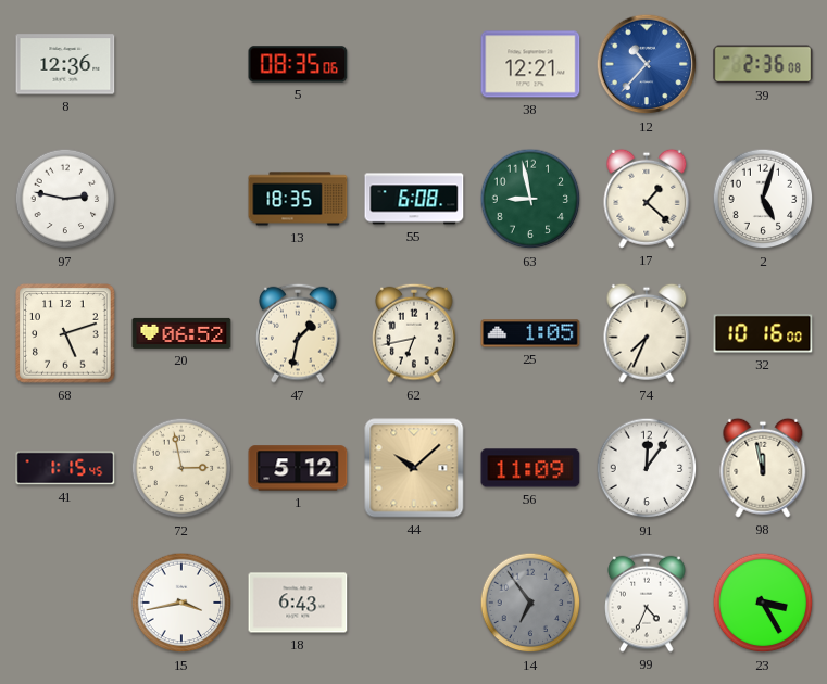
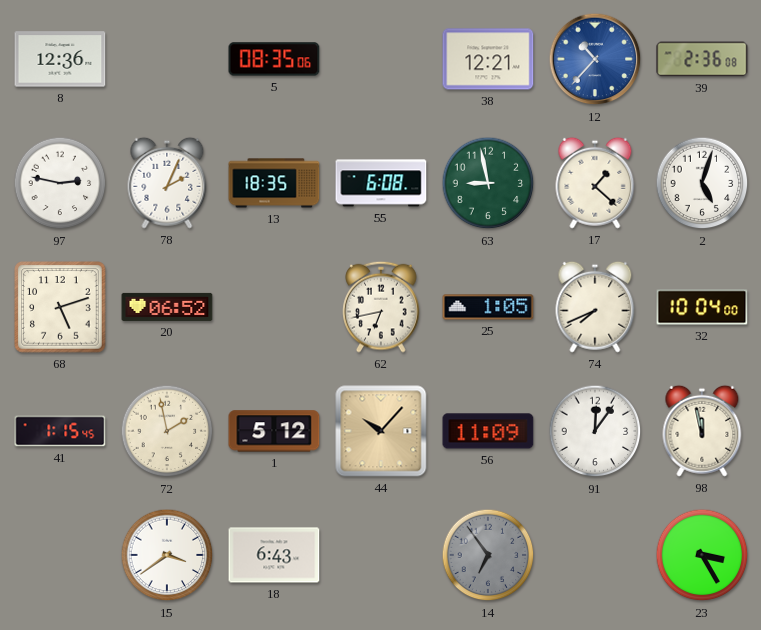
78: none -> 2:04 (167, 183)
47: 1:32 -> none (298, 333)
74: 7:34 -> 7:41 (595, 307)
32: 10:16 -> 10:04 (702, 307)
72: 2:58 -> 1:58 (167, 431)
44: 10:08 -> 10:07 (381, 431)
15: 3:43 -> 3:39 (167, 555)
99: 4:34 -> none (647, 603)
